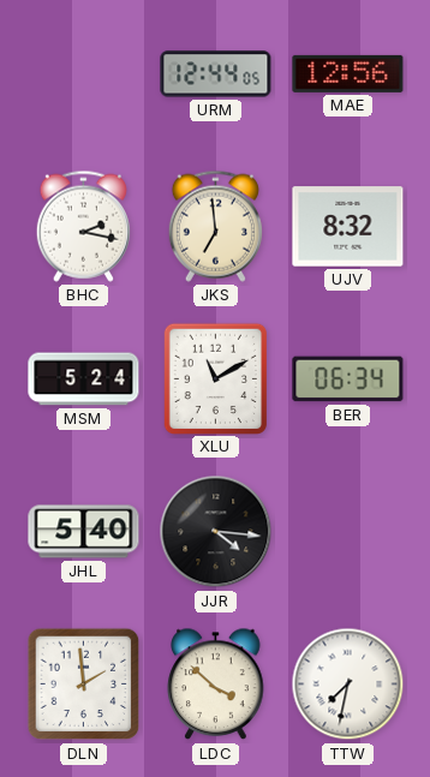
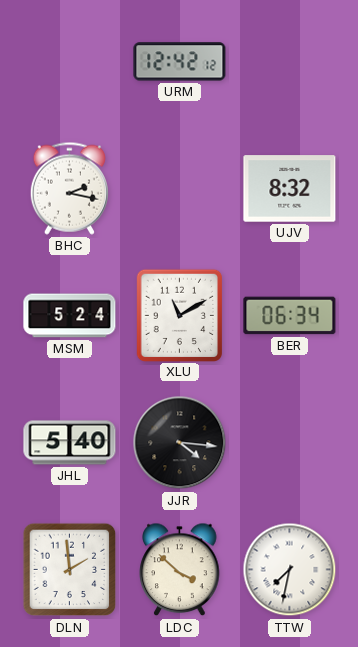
URM: 12:44 -> 12:42 (180, 62)
MAE: 12:56 -> none (348, 73)
JKS: 6:59 -> none (215, 226)
